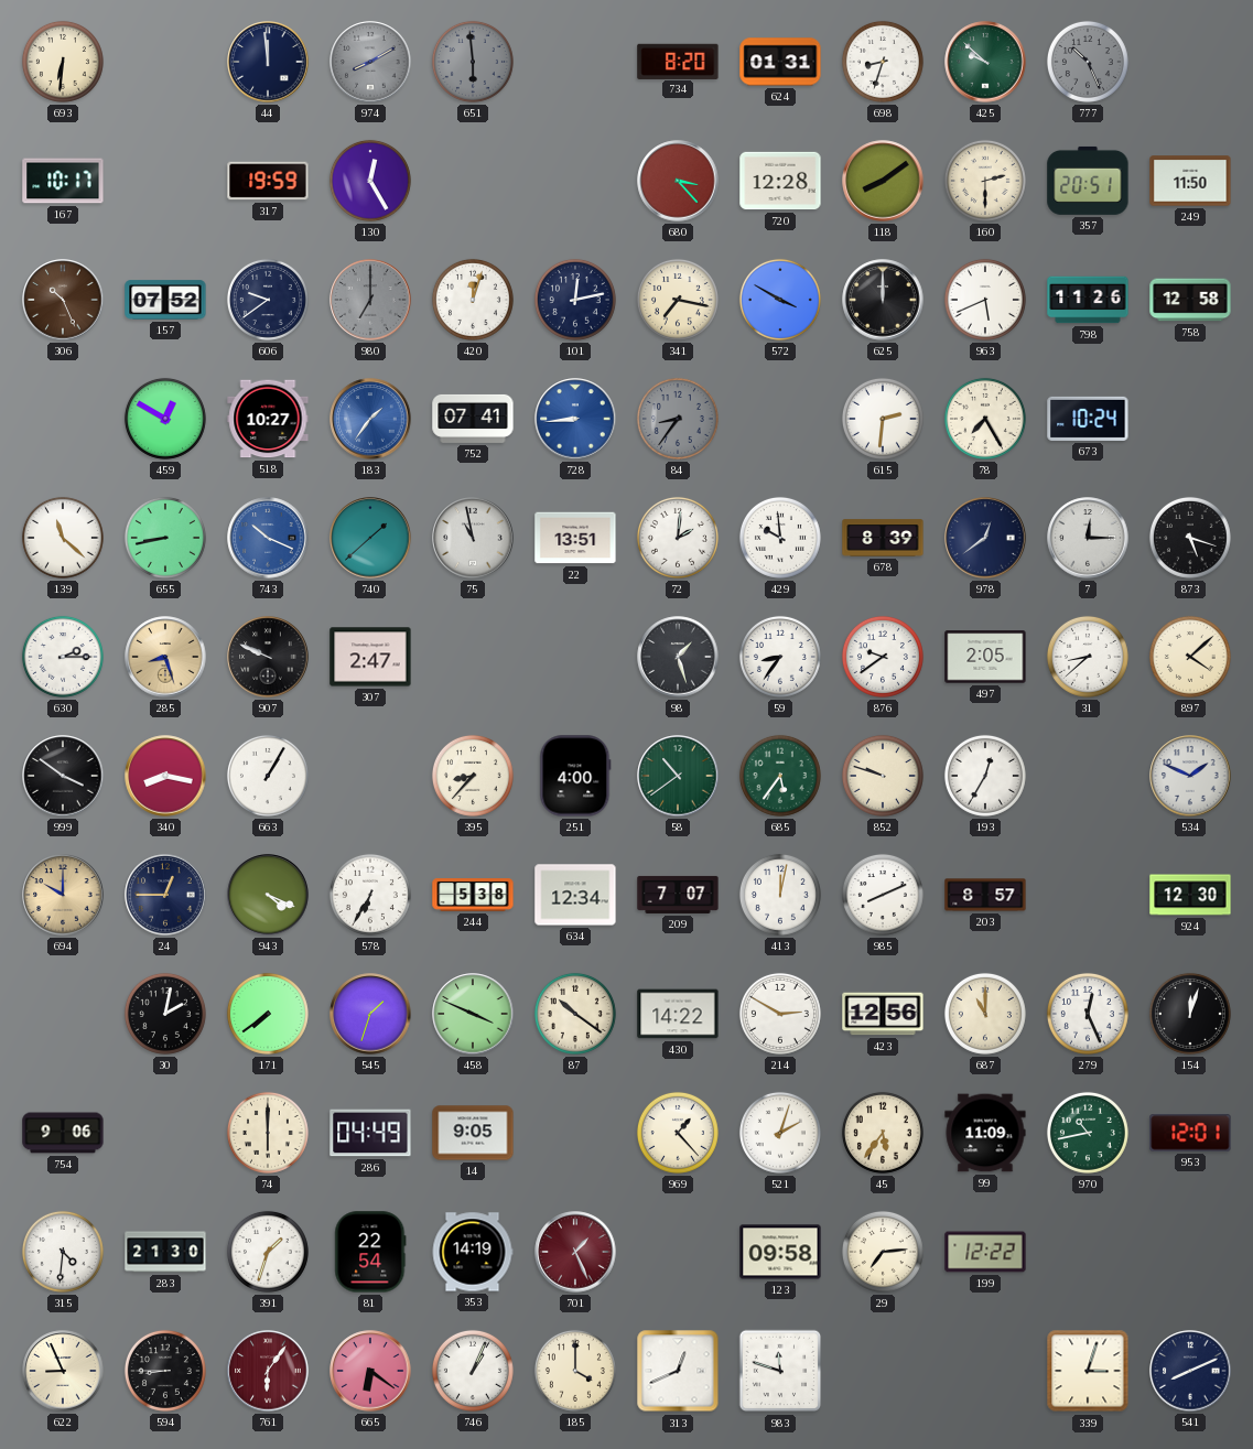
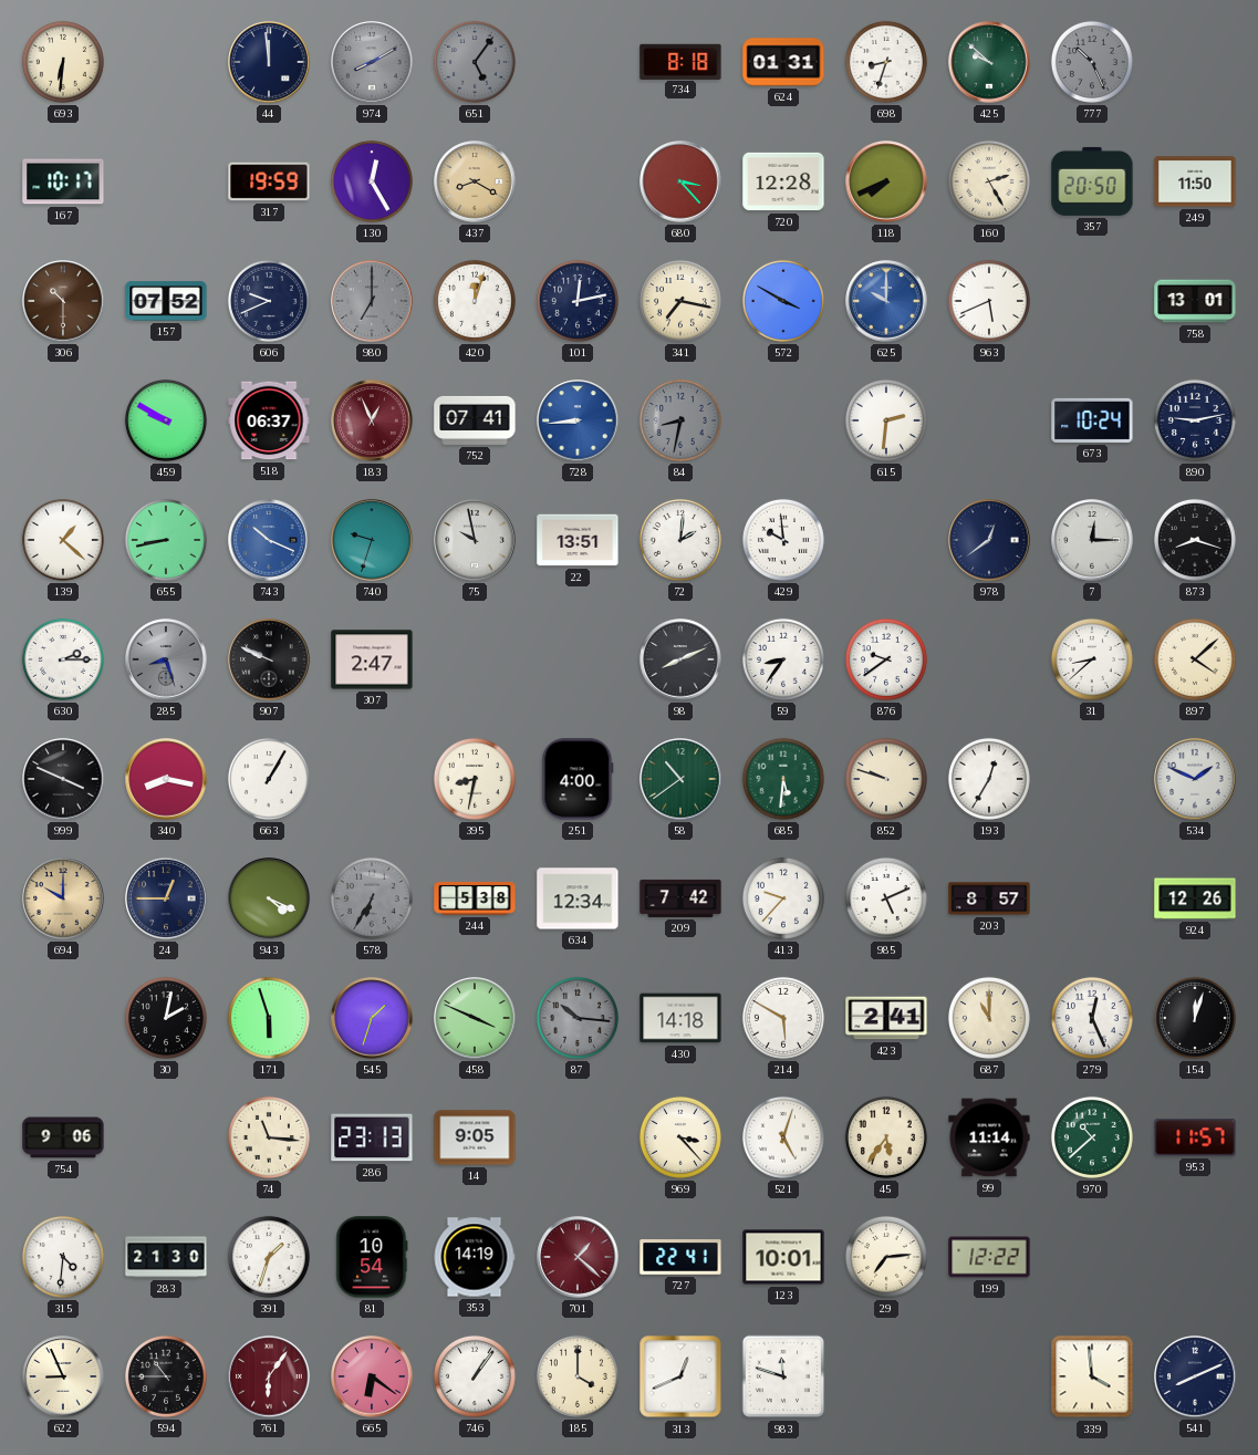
651: 5:59 -> 5:06 (475, 62)
734: 8:20 -> 8:18 (680, 61)
437: none -> 8:20 (475, 181)
118: 8:09 -> 7:41 (886, 181)
160: 2:30 -> 2:25 (989, 181)
357: 20:51 -> 20:50 (1092, 181)
306: 10:26 -> 10:30 (63, 301)
606: 9:39 -> 9:41 (269, 301)
625: 12:00 -> 10:00 (886, 301)
625 dial: black -> blue (886, 301)
798: 11:26 -> none (1088, 300)
758: 12:58 -> 13:01 (1195, 301)
459: 12:50 -> 9:50 (166, 420)
518: 10:27 -> 06:37 (269, 420)
183: 1:36 -> 12:56 (372, 420)
183 dial: blue -> burgundy (372, 420)
84: 8:36 -> 8:32 (680, 420)
78: 7:25 -> none (985, 419)
890: none -> 9:13 (1195, 420)
139: 11:22 -> 1:22 (63, 540)
740: 1:38 -> 9:33 (372, 540)
75: 10:58 -> 9:58 (475, 540)
678: 8:39 -> none (883, 538)
873: 5:18 -> 8:18 (1195, 540)
285 dial: champagne -> grey (166, 659)
98: 1:27 -> 8:11 (680, 659)
497: 2:05 -> none (985, 657)
999: 3:51 -> 3:49 (63, 779)
395: 8:37 -> 8:32 (475, 779)
685: 5:36 -> 5:31 (783, 779)
578 dial: white -> grey (372, 898)
209: 7:07 -> 7:42 (680, 898)
413: 12:02 -> 9:37 (783, 898)
985: 8:11 -> 5:11 (886, 898)
924: 12:30 -> 12:26 (1195, 898)
171: 7:39 -> 5:57 (269, 1018)
87: 10:21 -> 10:16 (578, 1018)
87 dial: cream -> grey (578, 1018)
430: 14:22 -> 14:18 (680, 1018)
214: 2:50 -> 5:50 (783, 1018)
423: 12:56 -> 2:41 (886, 1018)
74: 6:00 -> 11:16 (269, 1137)
286: 04:49 -> 23:13 (372, 1137)
969: 1:23 -> 3:23 (680, 1137)
521: 2:03 -> 5:03 (783, 1137)
99: 11:09 -> 11:14 (989, 1137)
970: 10:43 -> 10:38 (1092, 1137)
953: 12:01 -> 11:57 (1195, 1137)
81: 22:54 -> 10:54 (372, 1257)
701: 1:26 -> 1:22 (578, 1257)
727: none -> 22:41 (680, 1257)
123: 09:58 -> 10:01 (783, 1257)
594: 8:45 -> 10:45 (166, 1376)
746: 1:04 -> 1:06 (475, 1376)
339: 3:03 -> 3:59 (1092, 1376)
